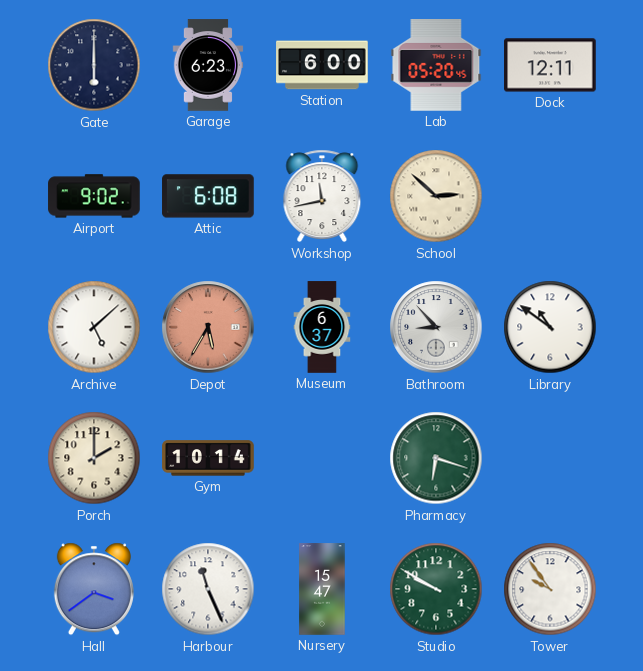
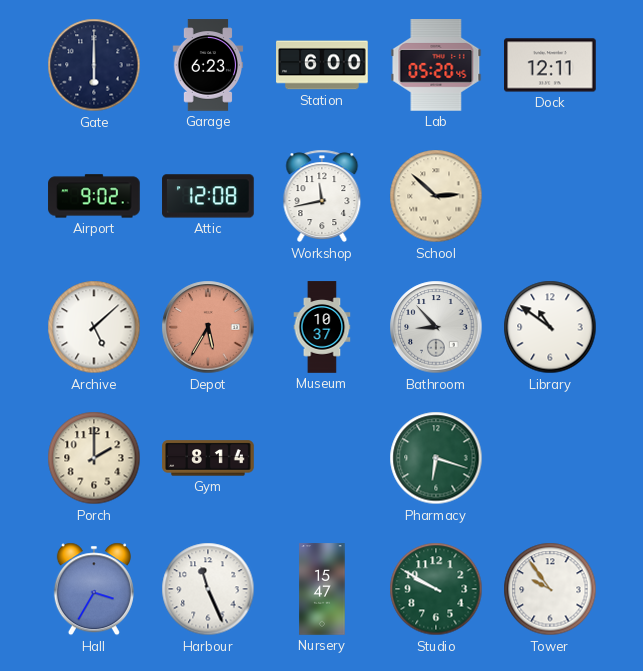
Attic: 6:08 -> 12:08 (208, 196)
Museum: 6:37 -> 10:37 (322, 327)
Gym: 10:14 -> 8:14 (208, 458)
Hall: 3:39 -> 3:35 (94, 589)
